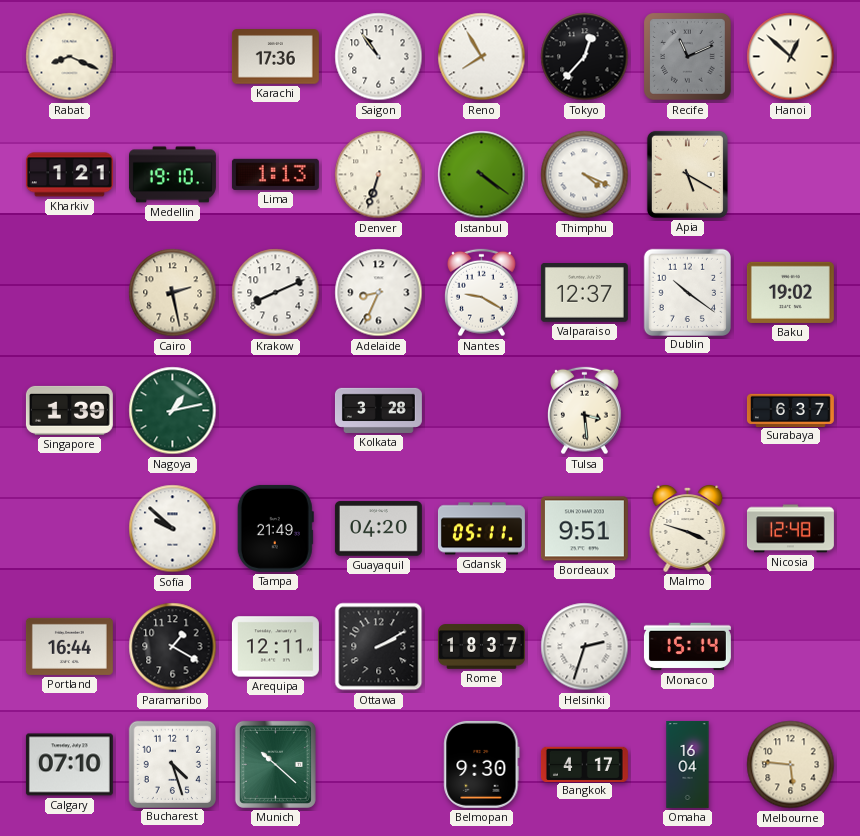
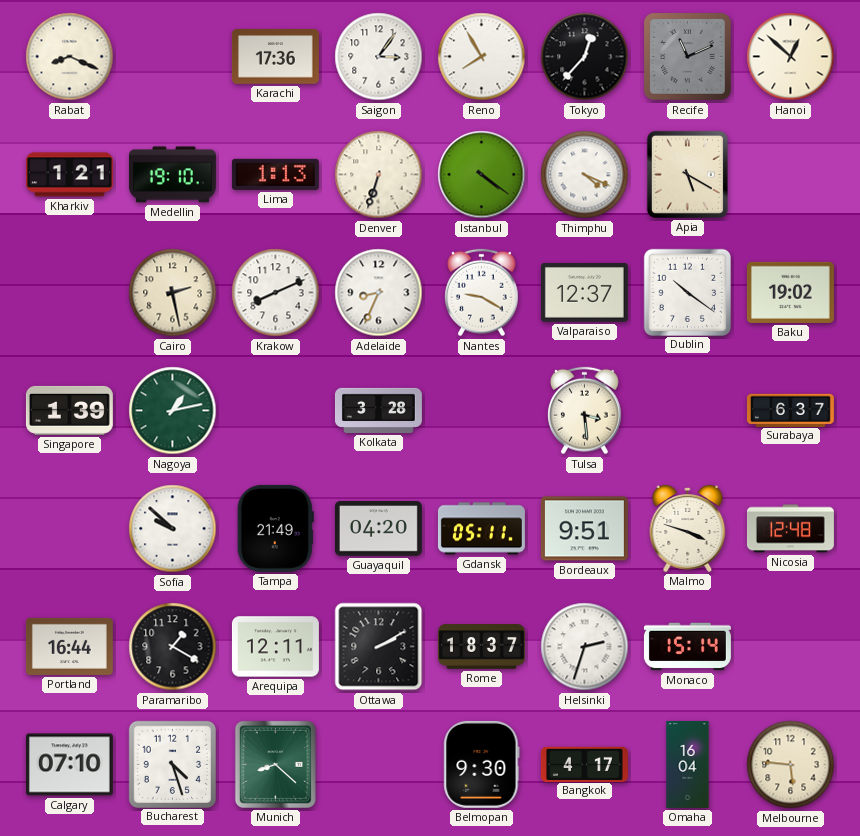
Saigon: 10:54 -> 3:06 (379, 57)
Munich: 10:22 -> 8:22 (275, 764)
